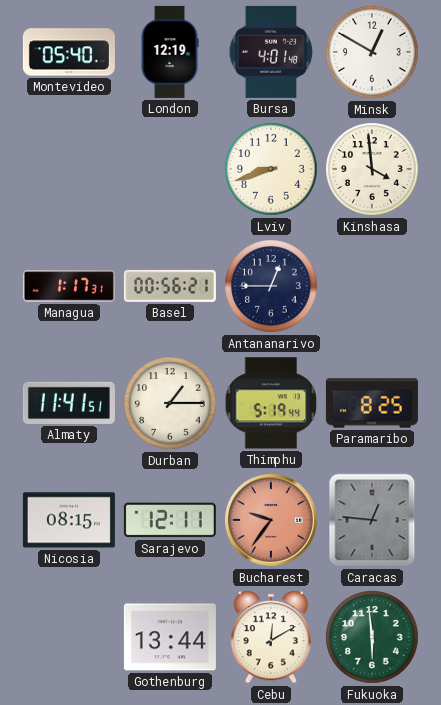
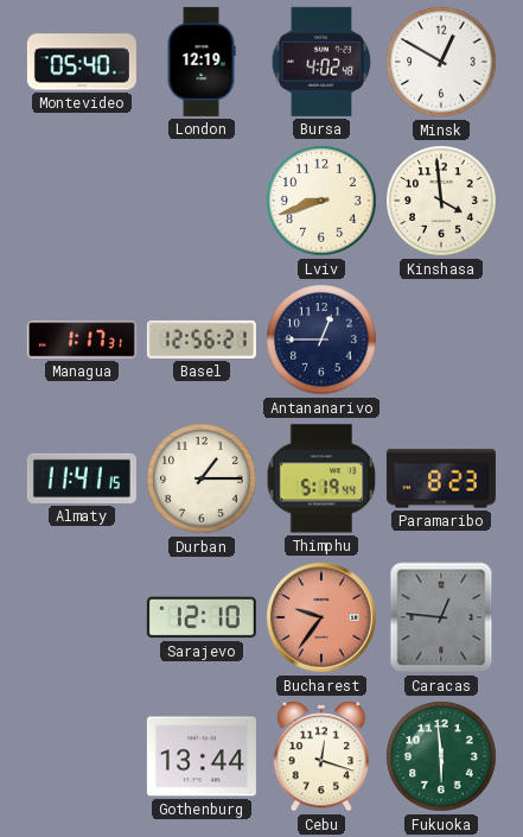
Bursa: 4:01 -> 4:02 (321, 62)
Basel: 00:56 -> 12:56 (202, 340)
Almaty: 11:41:51 -> 11:41:15 (82, 478)
Paramaribo: 8:25 -> 8:23 (441, 478)
Nicosia: 08:15 -> none (69, 520)
Sarajevo: 12:11 -> 12:10 (202, 617)
Cebu: 12:10 -> 12:18 (321, 756)
